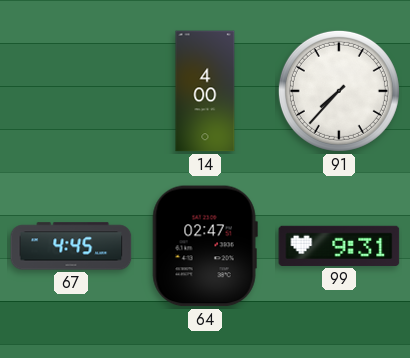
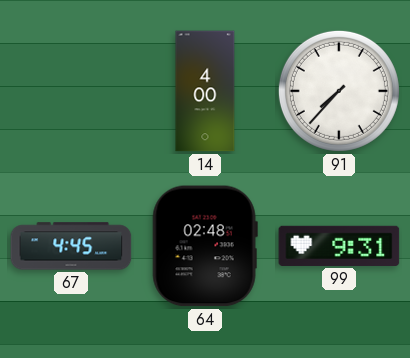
64: 02:47 -> 02:48 (205, 246)
